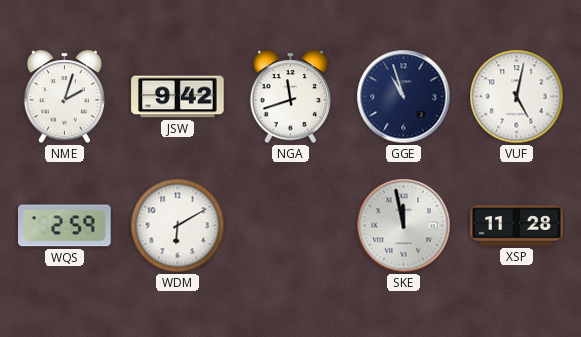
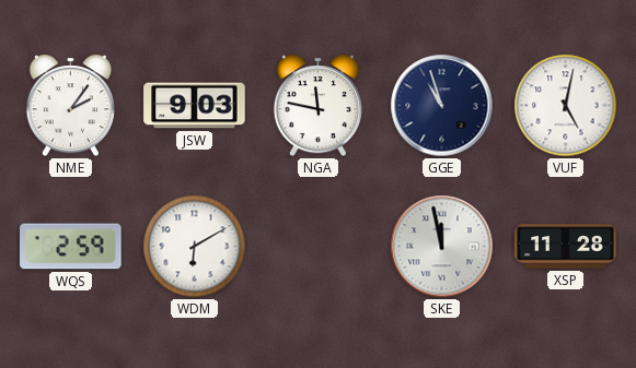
NME: 2:03 -> 2:06 (70, 106)
JSW: 9:42 -> 9:03 (195, 106)
NGA: 11:42 -> 11:47 (317, 106)
